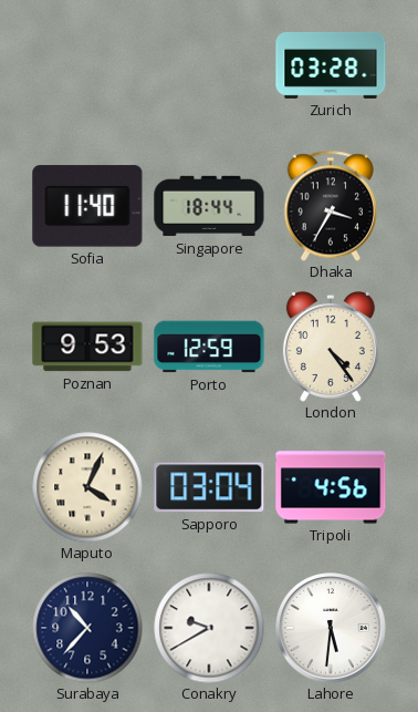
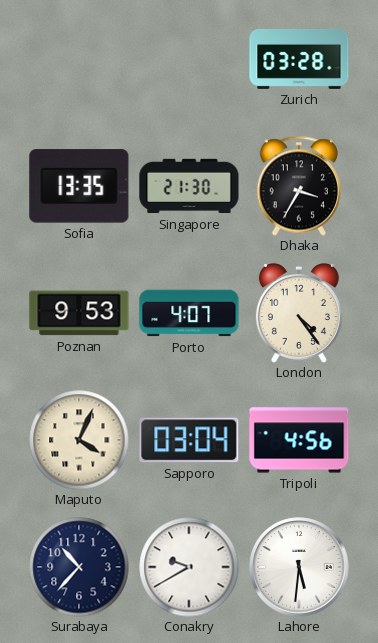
Sofia: 11:40 -> 13:35 (79, 186)
Singapore: 18:44 -> 21:30 (189, 186)
Porto: 12:59 -> 4:07 (189, 313)
